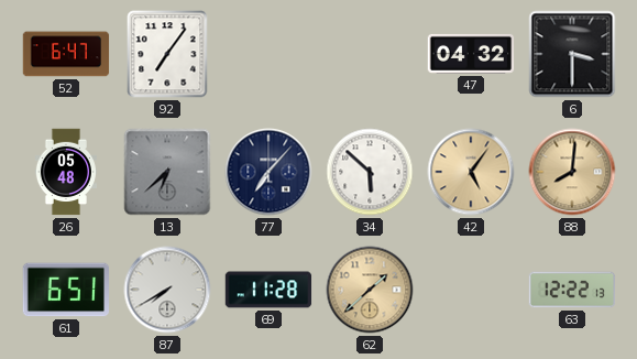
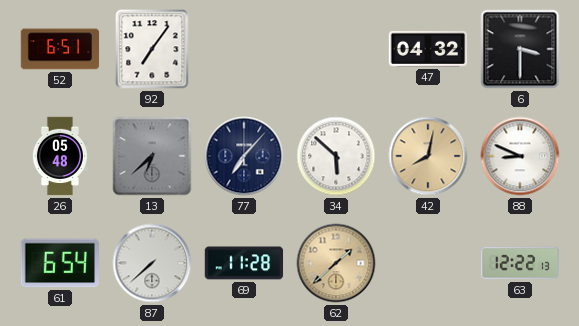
52: 6:47 -> 6:51 (60, 49)
42: 5:06 -> 8:02 (428, 156)
88: 8:01 -> 8:49 (520, 156)
88 dial: champagne -> white (520, 156)
61: 6:51 -> 6:54 (60, 263)
87: 7:40 -> 7:38 (152, 263)
